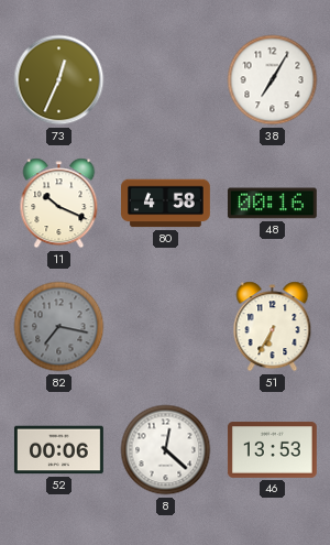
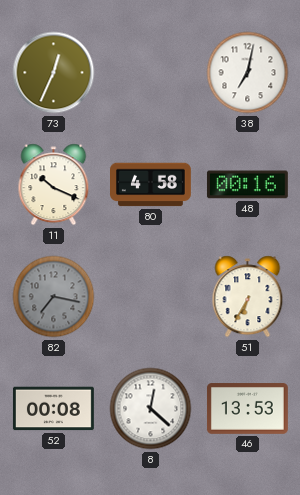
38: 7:05 -> 7:02 (248, 73)
52: 00:06 -> 00:08 (53, 409)
